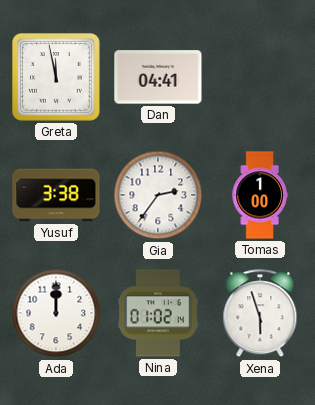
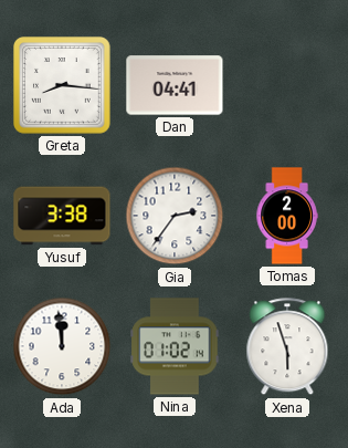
Greta: 11:58 -> 8:16 (63, 86)
Tomas: 1:00 -> 2:00 (287, 216)
Ada: 12:00 -> 11:59 (62, 346)
